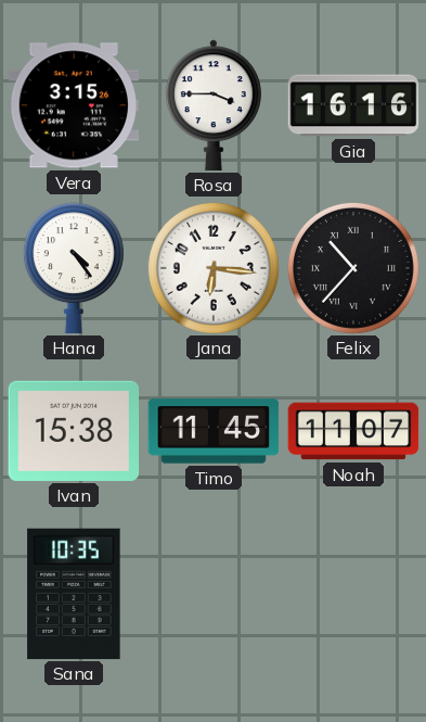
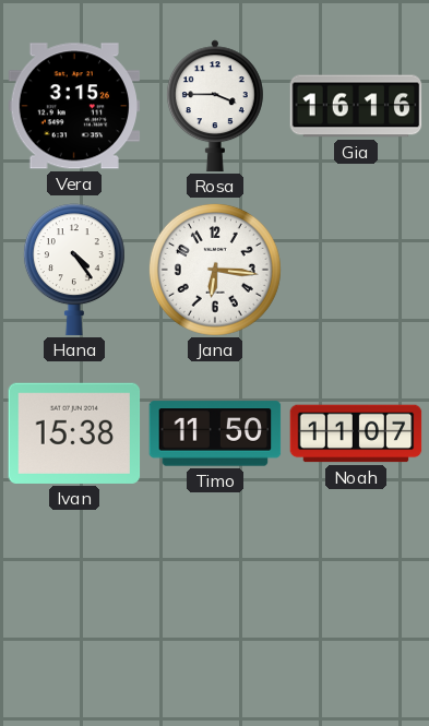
Felix: 10:37 -> none (353, 268)
Timo: 11:45 -> 11:50 (215, 433)
Sana: 10:35 -> none (74, 594)
